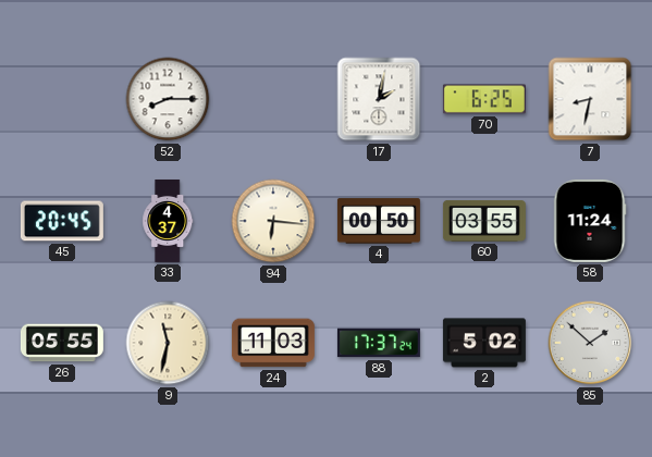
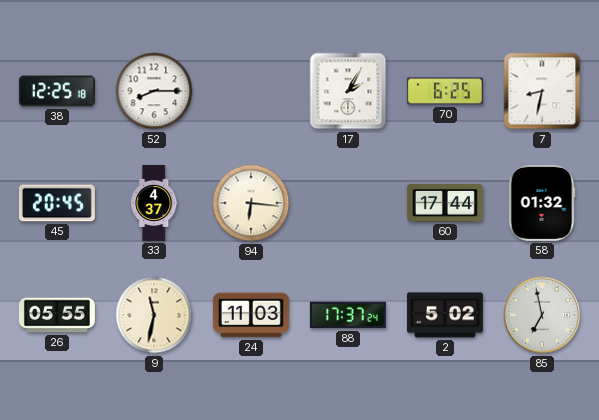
38: none -> 12:25 (57, 91)
17: 2:02 -> 2:05 (348, 91)
4: 00:50 -> none (379, 221)
60: 03:55 -> 17:44 (445, 203)
58: 11:24 -> 01:32 (542, 203)
85: 1:52 -> 6:58 (542, 315)
